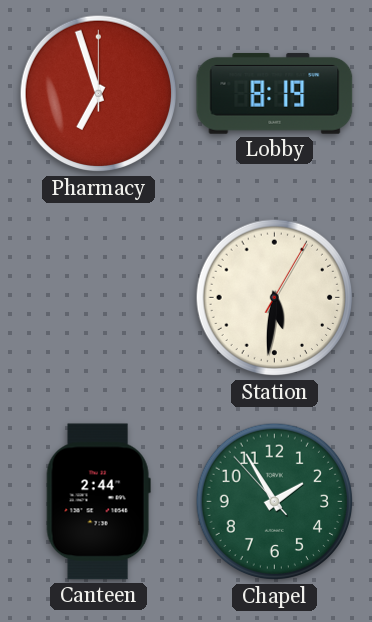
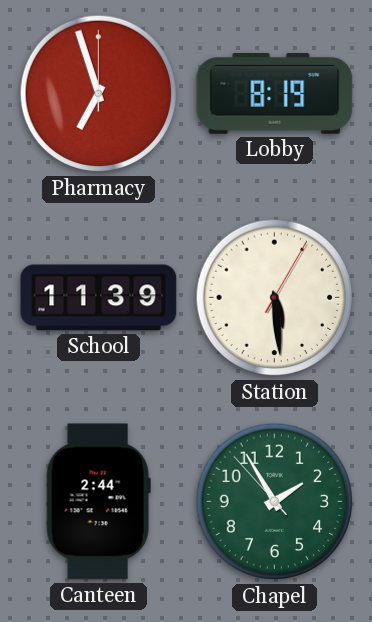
School: none -> 11:39 (99, 298)
Station: 5:31 -> 5:29 (275, 298)
